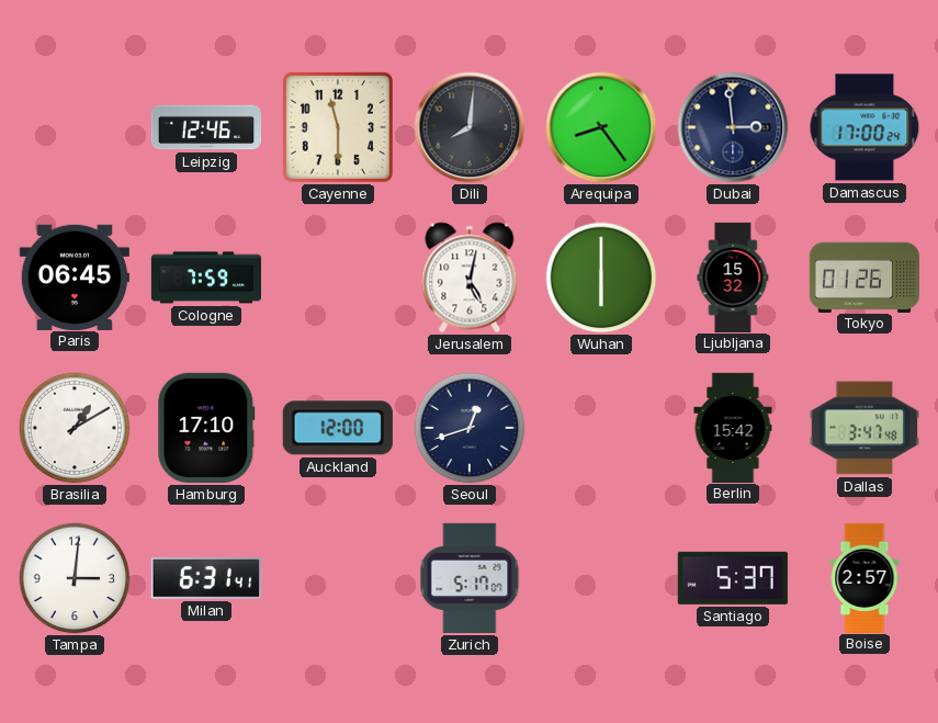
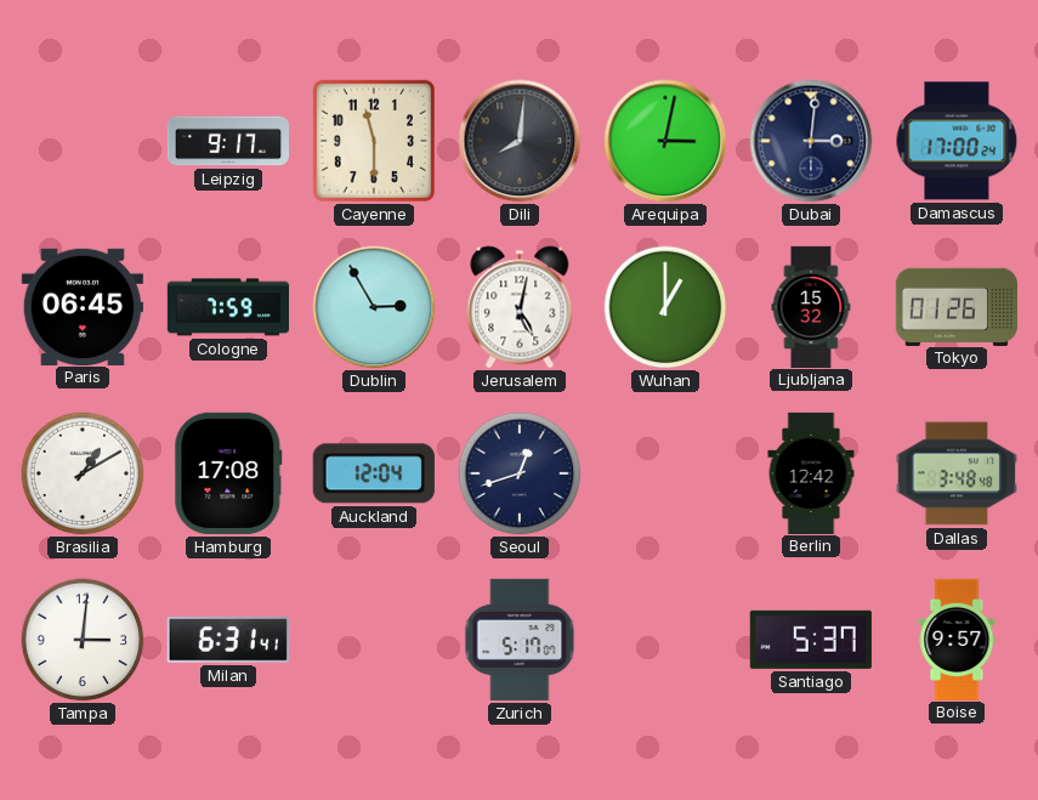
Leipzig: 12:46 -> 9:17 (227, 141)
Arequipa: 8:24 -> 3:02 (665, 141)
Dubai: 2:59 -> 3:01 (811, 141)
Dublin: none -> 2:55 (374, 307)
Wuhan: 6:00 -> 1:00 (665, 307)
Hamburg: 17:10 -> 17:08 (228, 473)
Auckland: 12:00 -> 12:04 (374, 473)
Berlin: 15:42 -> 12:42 (811, 472)
Dallas: 3:47 -> 3:48 (957, 473)
Boise: 2:57 -> 9:57 (957, 639)
